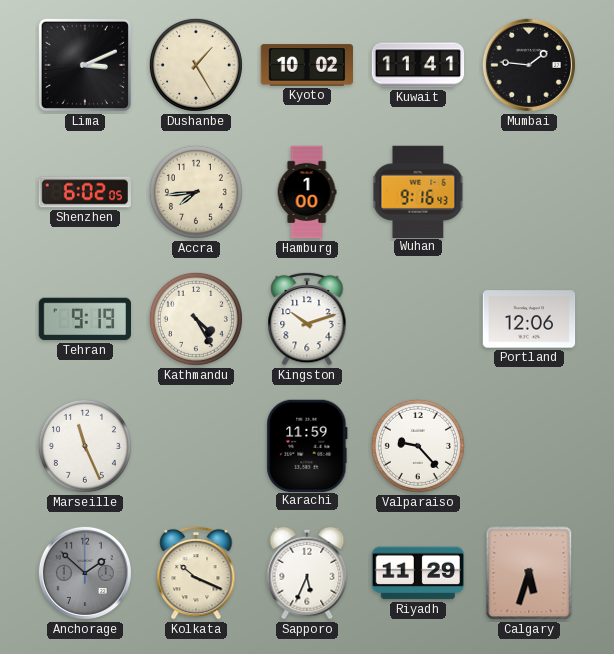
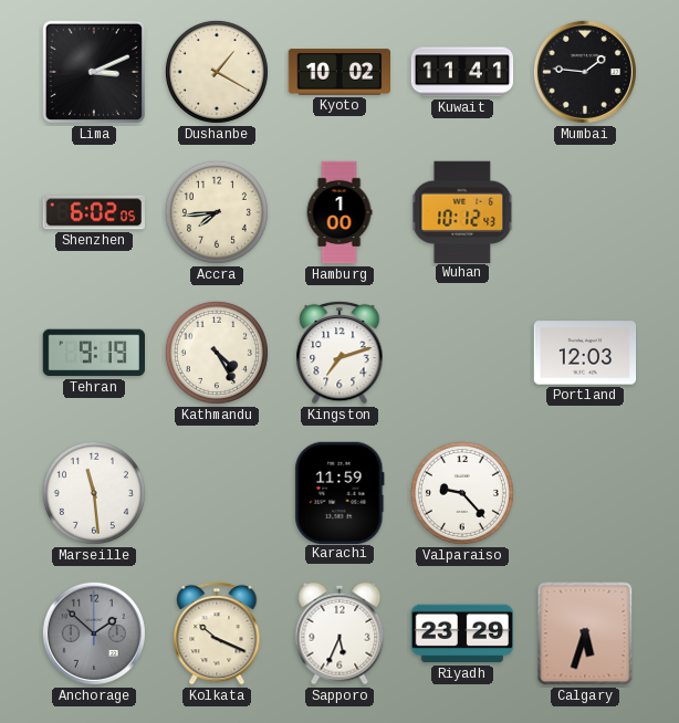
Dushanbe: 1:25 -> 1:20 (217, 72)
Wuhan: 9:16 -> 10:12 (462, 211)
Kingston: 10:12 -> 7:12 (339, 353)
Portland: 12:06 -> 12:03 (585, 353)
Marseille: 11:26 -> 11:29 (94, 493)
Riyadh: 11:29 -> 23:29 (461, 633)
